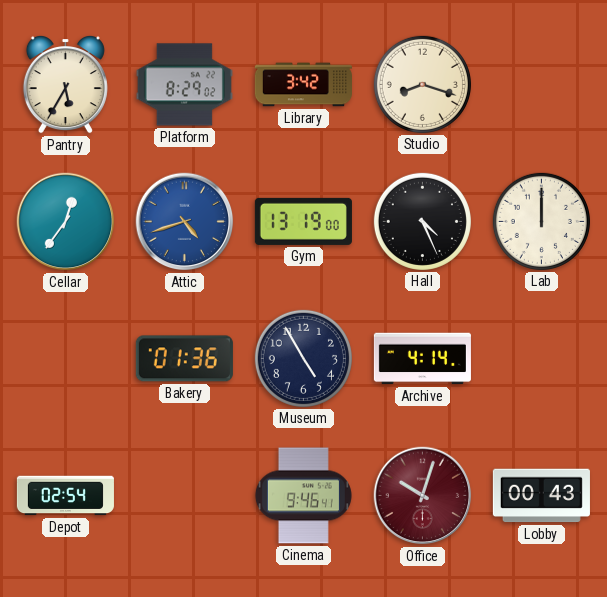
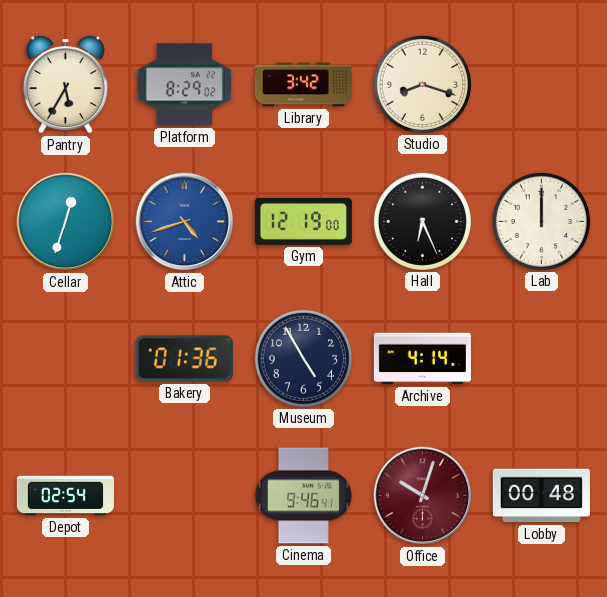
Cellar: 12:36 -> 12:33 (66, 222)
Gym: 13:19 -> 12:19 (303, 221)
Hall: 4:26 -> 6:26 (422, 221)
Lobby: 00:43 -> 00:48 (541, 496)
